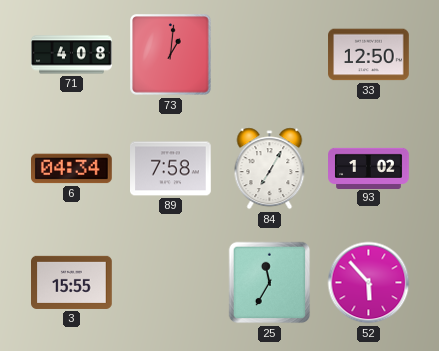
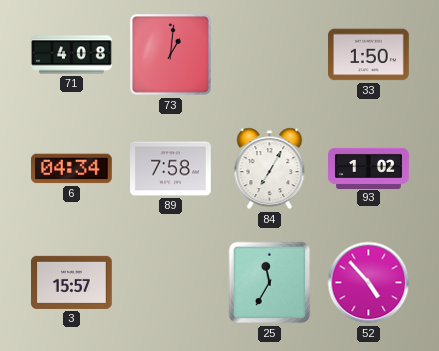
33: 12:50 -> 1:50 (369, 55)
3: 15:55 -> 15:57 (72, 282)
52: 5:53 -> 4:53 (369, 283)
